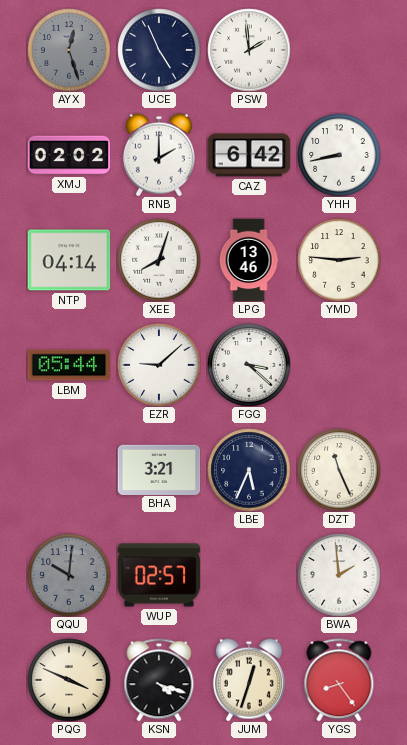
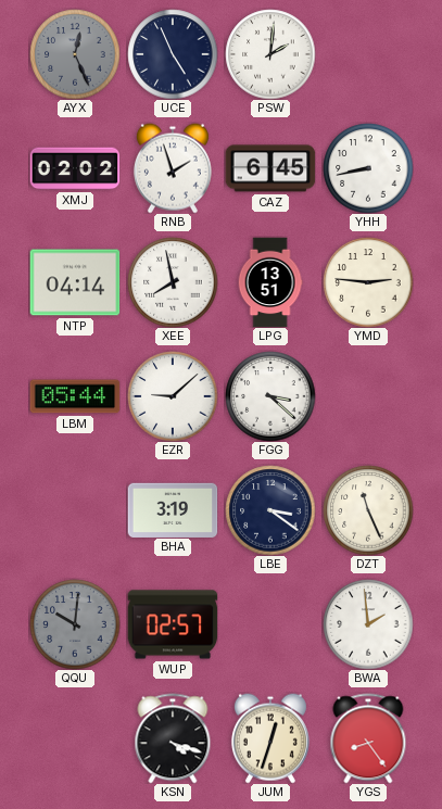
AYX: 12:27 -> 12:26 (75, 54)
PSW: 1:59 -> 2:01 (270, 54)
RNB: 2:00 -> 1:57 (173, 168)
CAZ: 6:42 -> 6:45 (270, 168)
XEE: 8:03 -> 7:58 (173, 282)
LPG: 13:46 -> 13:51 (270, 282)
BHA: 3:21 -> 3:19 (173, 509)
LBE: 5:34 -> 3:21 (270, 510)
PQG: 3:49 -> none (69, 680)
